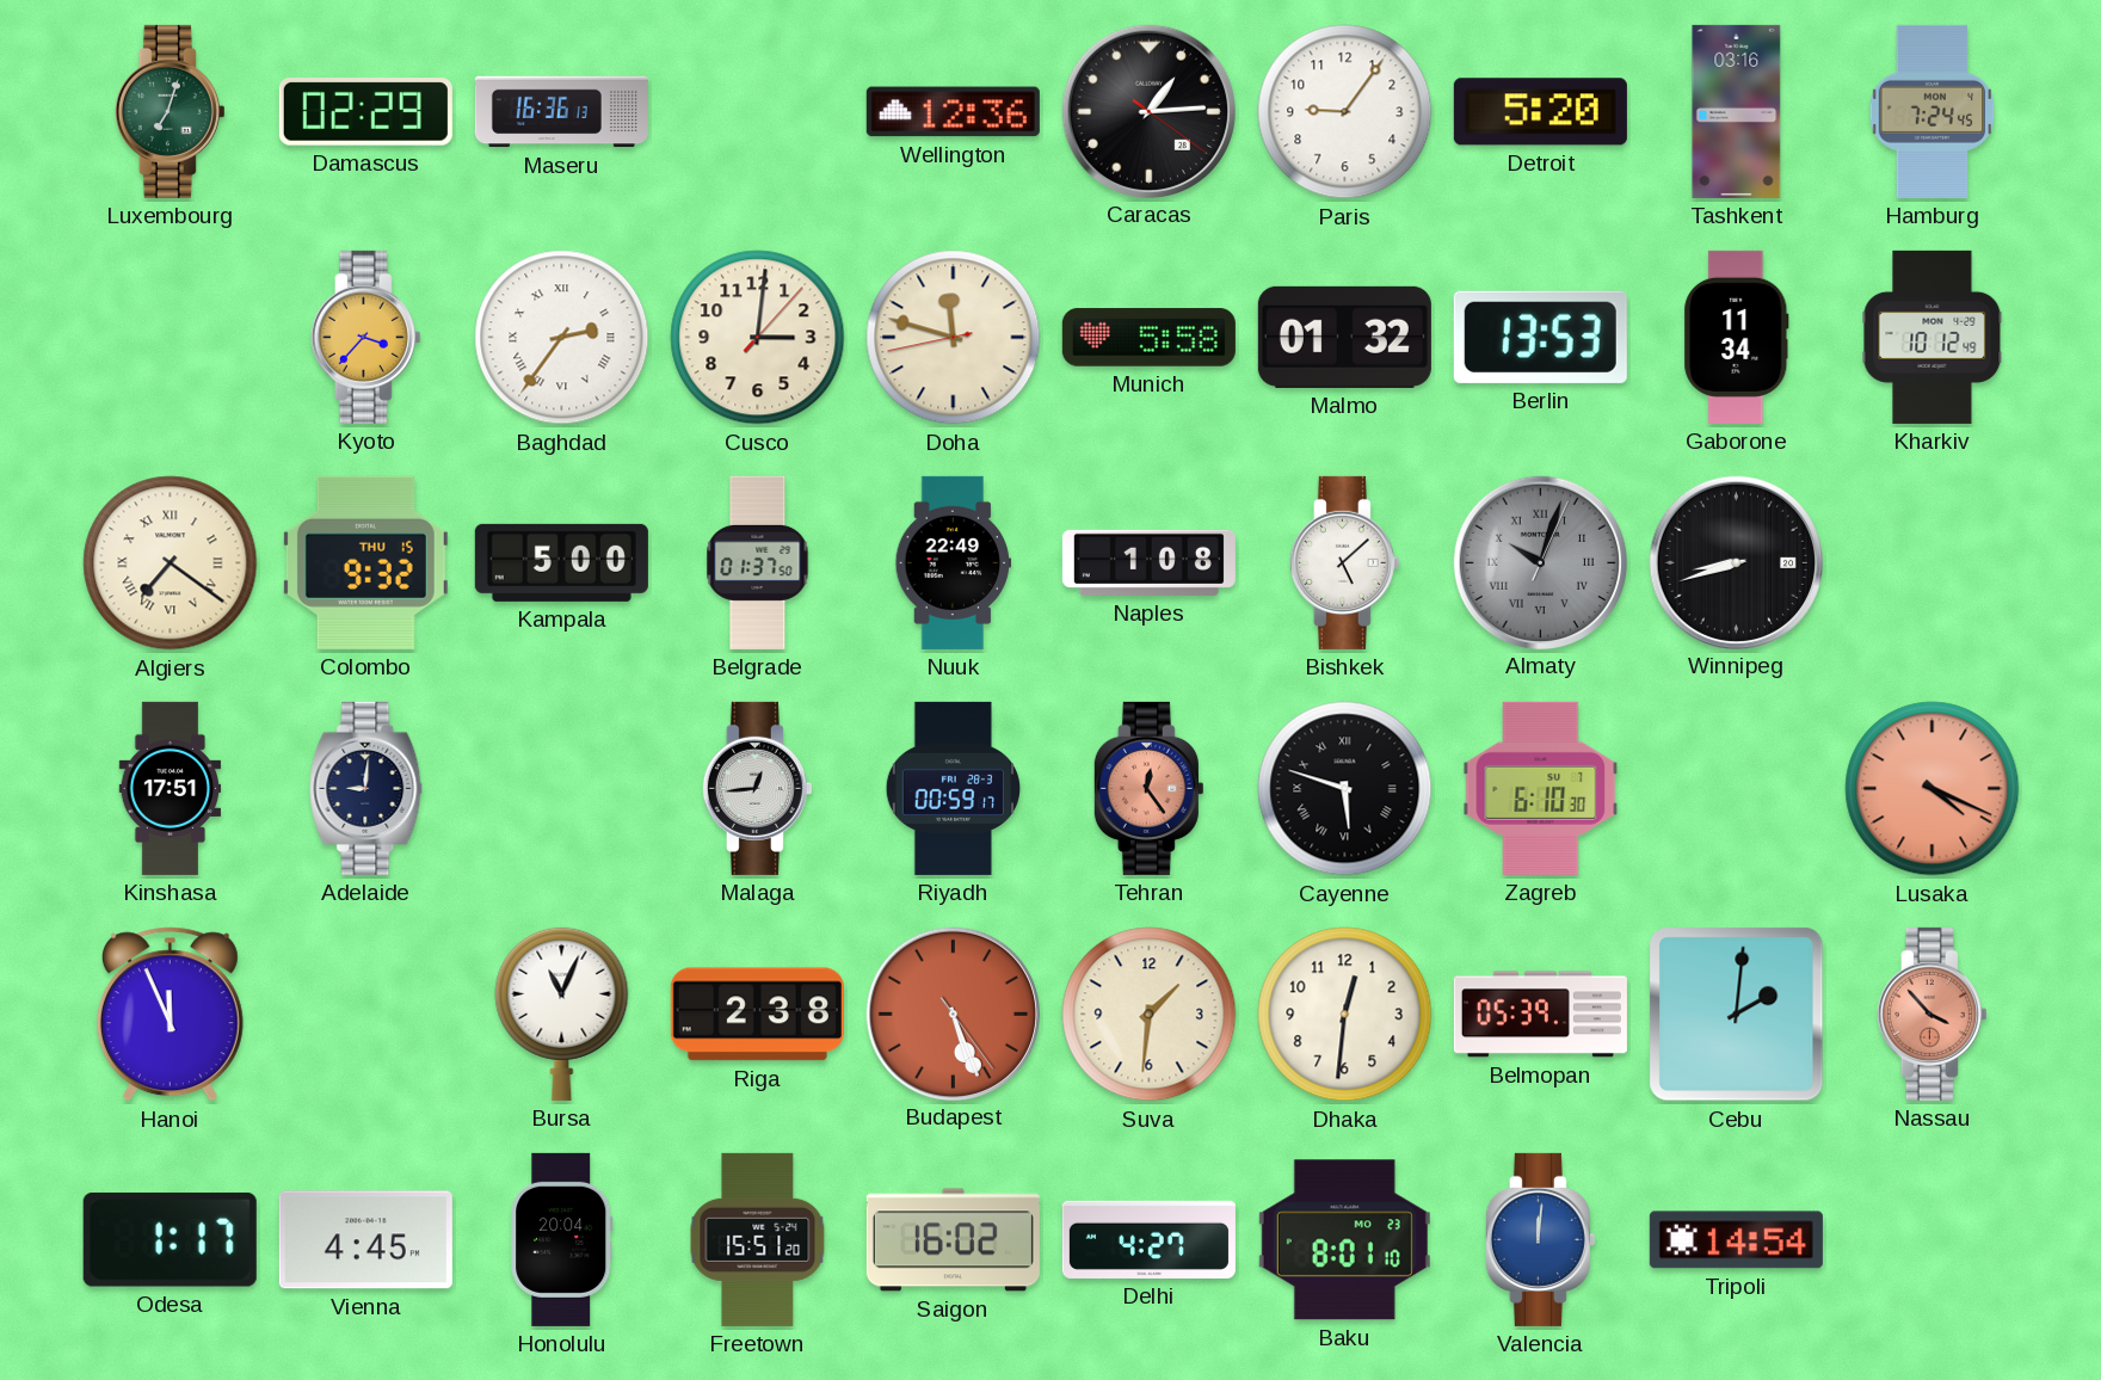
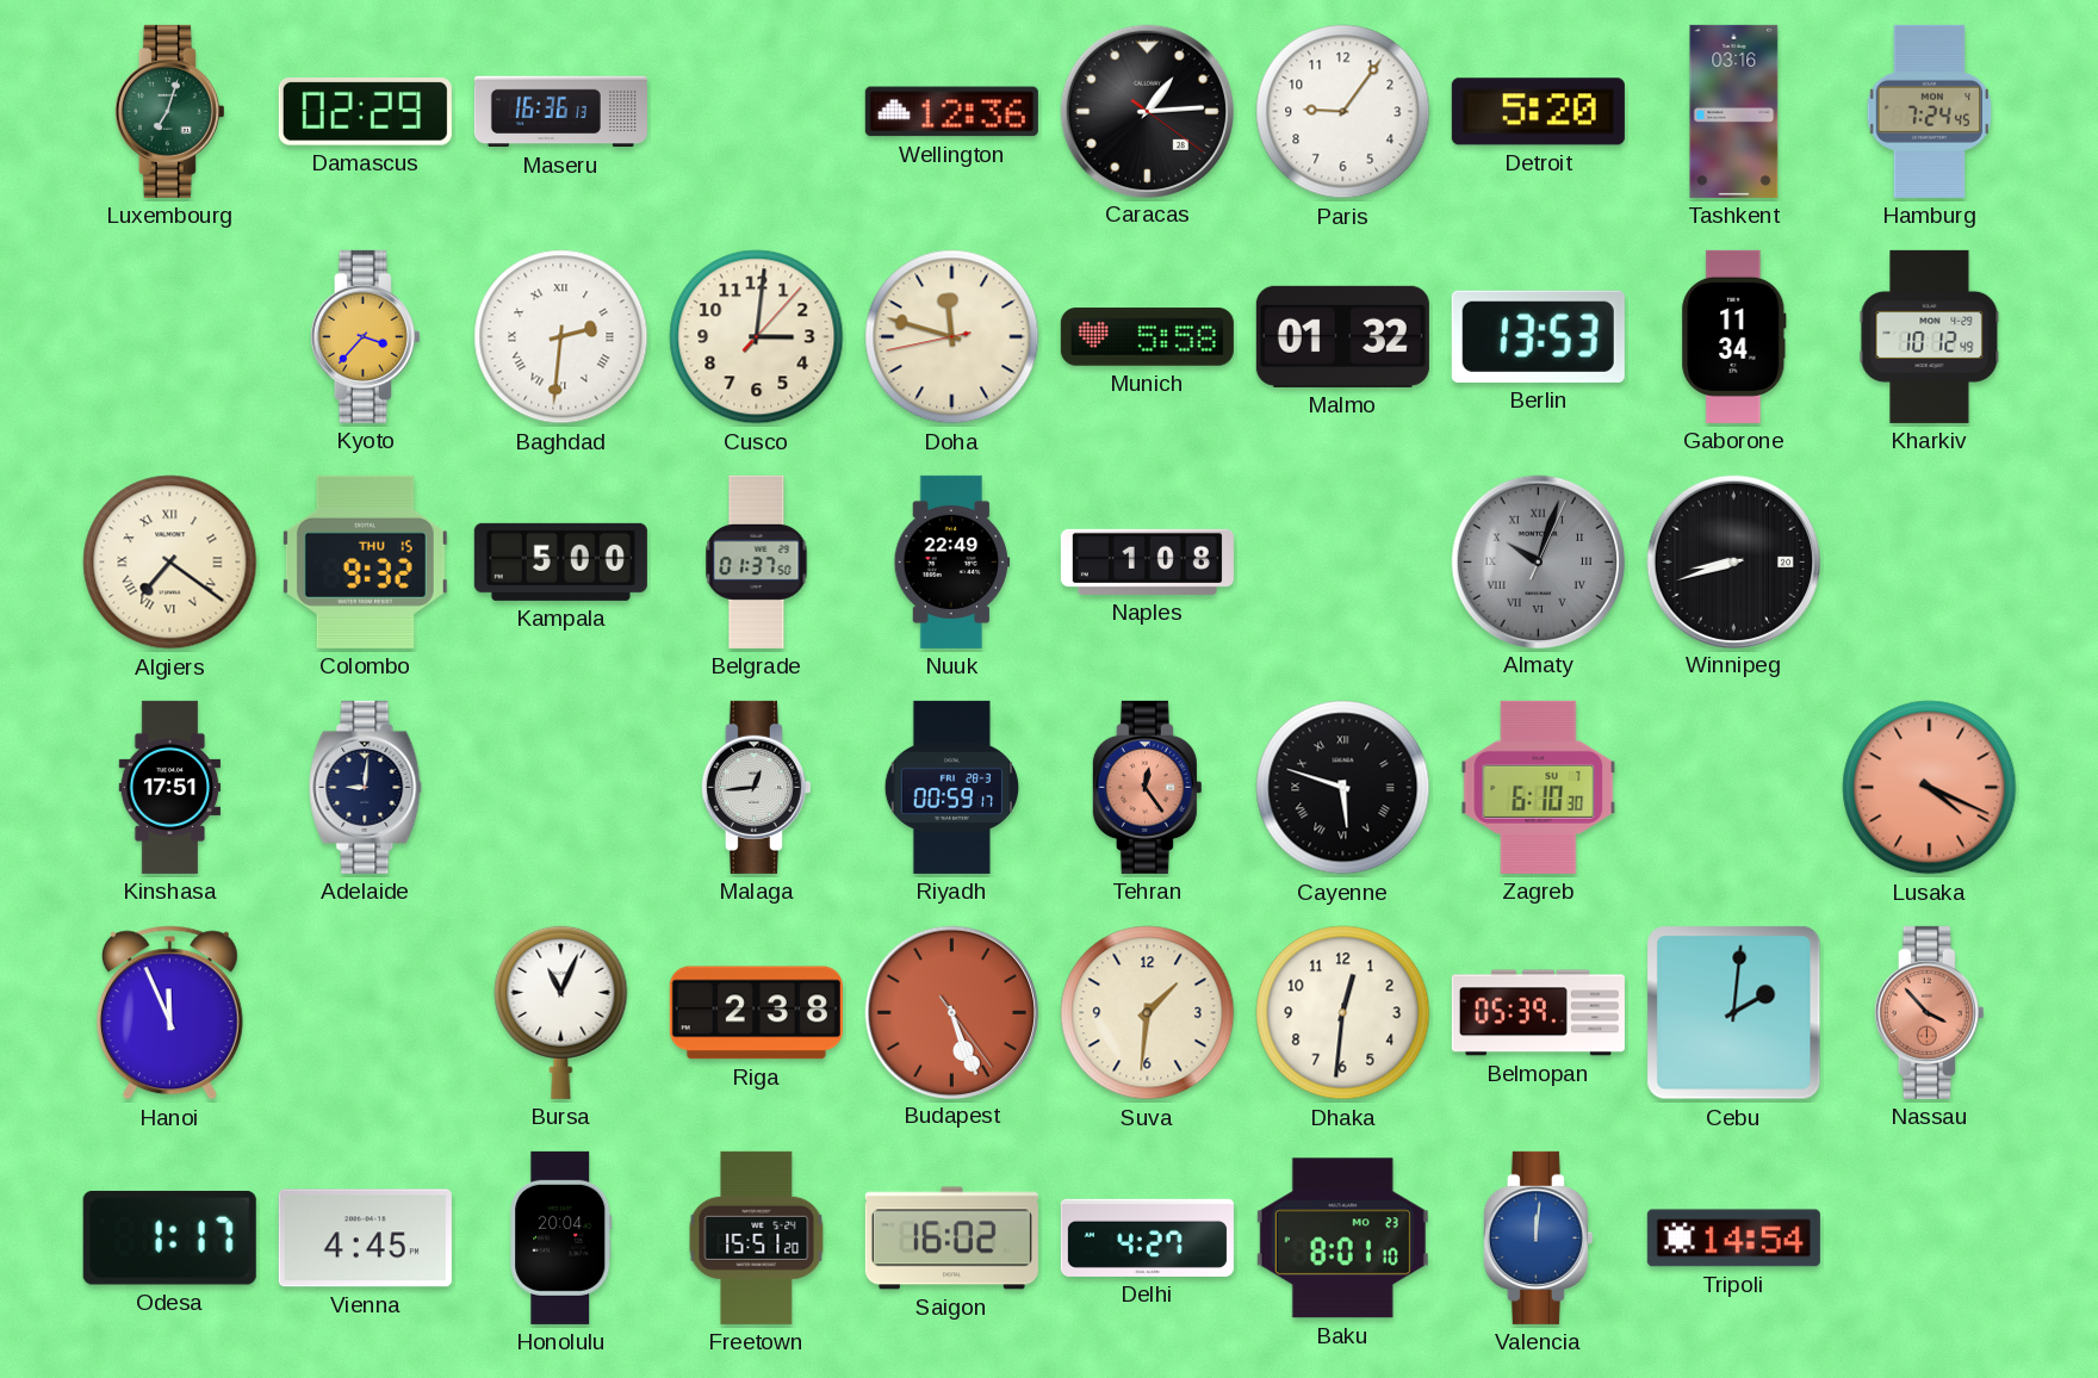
Baghdad: 2:36 -> 2:31 (561, 337)
Bishkek: 5:08 -> none (1344, 562)
